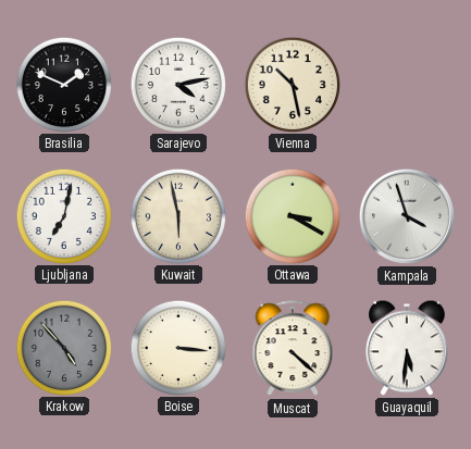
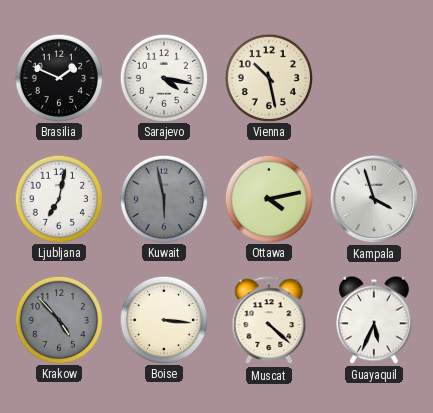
Sarajevo: 4:13 -> 4:17 (163, 77)
Kuwait dial: cream -> grey (163, 198)
Ottawa: 3:20 -> 4:13 (268, 198)
Guayaquil: 5:31 -> 5:34 (375, 320)
